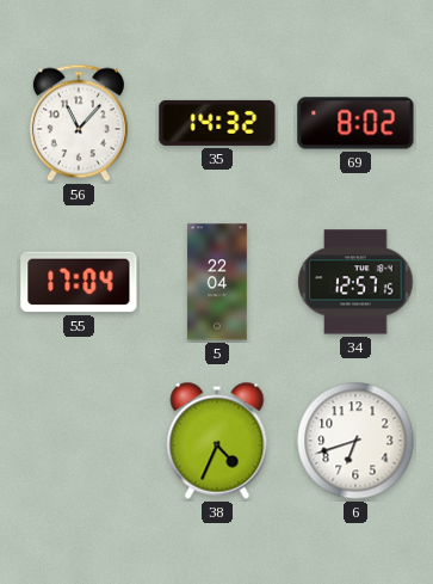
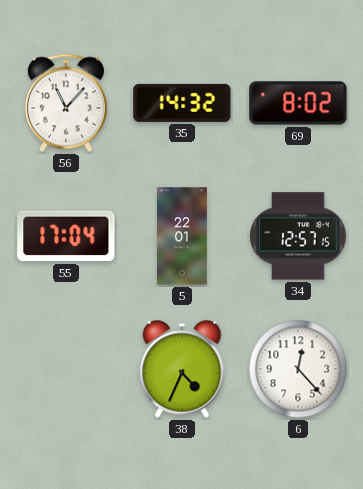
5: 22:04 -> 22:01 (182, 236)
6: 6:42 -> 12:23 (298, 369)
